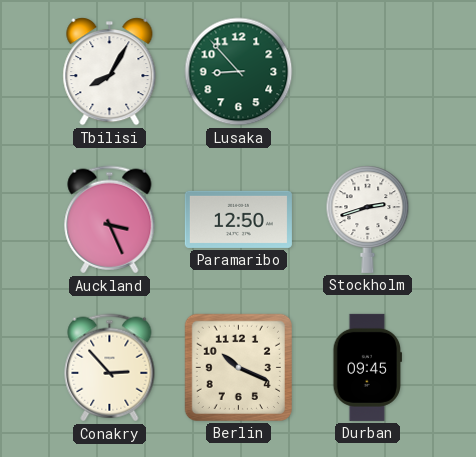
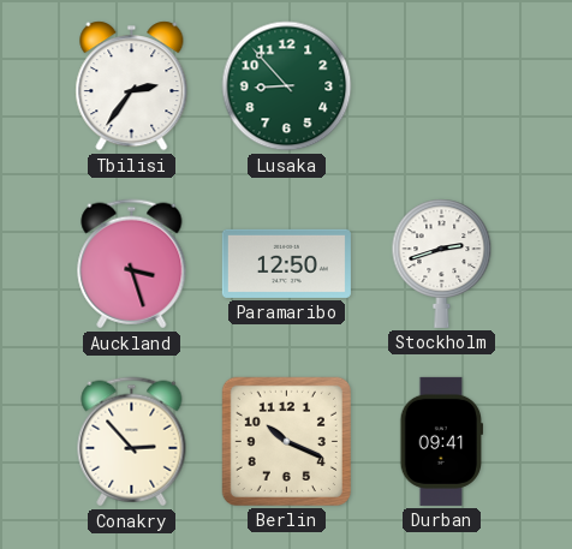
Tbilisi: 8:05 -> 2:36 (132, 86)
Auckland: 3:26 -> 3:27 (132, 264)
Durban: 09:45 -> 09:41 (441, 441)
